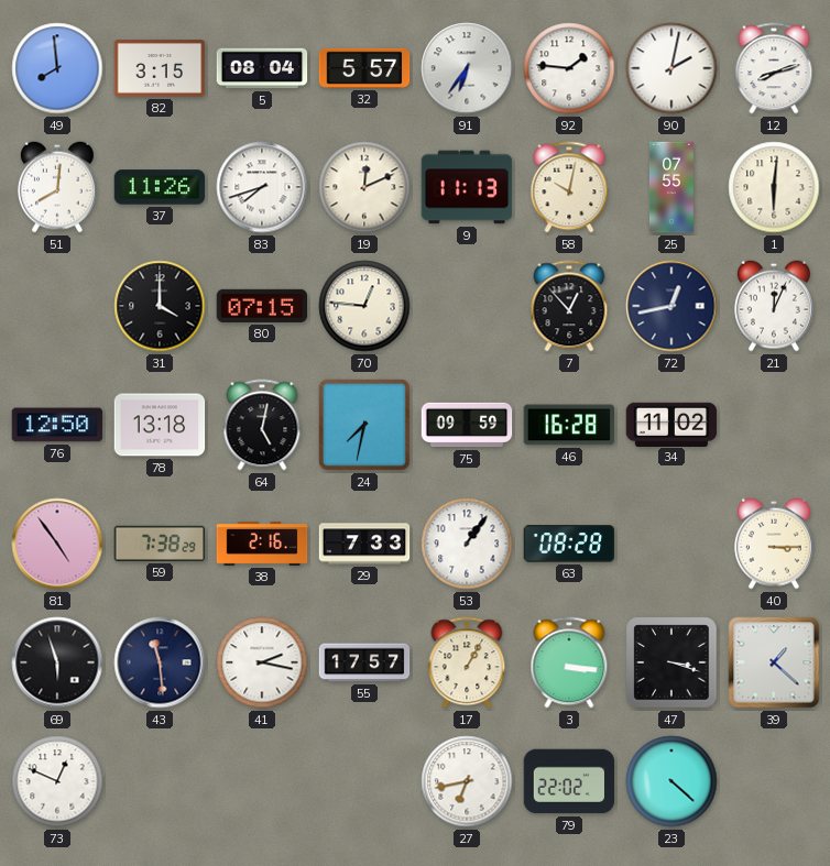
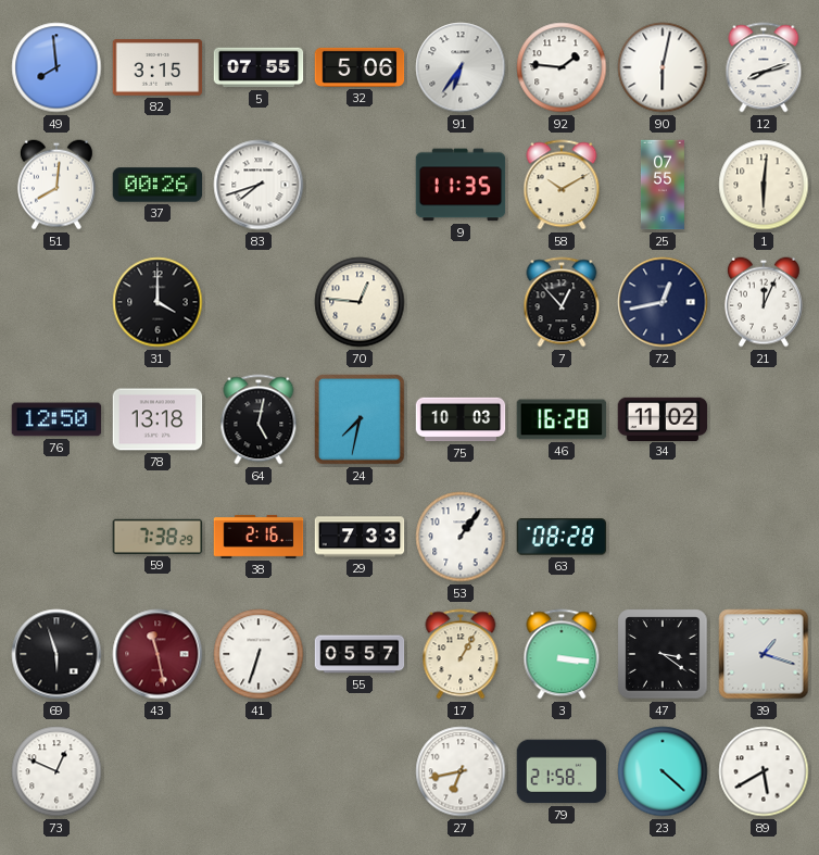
5: 08:04 -> 07:55 (259, 67)
32: 5:57 -> 5:06 (360, 67)
90: 2:02 -> 6:02 (663, 67)
37: 11:26 -> 00:26 (157, 185)
19: 12:11 -> none (364, 187)
9: 11:13 -> 11:35 (461, 185)
58: 10:02 -> 10:10 (562, 185)
80: 07:15 -> none (262, 306)
75: 09:59 -> 10:03 (461, 419)
81: 4:54 -> none (57, 544)
40: 3:15 -> none (774, 544)
43: 11:29 -> 11:28 (157, 654)
43 dial: navy -> burgundy (157, 654)
41: 2:17 -> 6:33 (259, 654)
55: 17:57 -> 05:57 (360, 654)
47: 3:18 -> 3:21 (663, 654)
39: 1:22 -> 1:18 (764, 654)
79: 22:02 -> 21:58 (562, 771)
89: none -> 5:40 (764, 771)
